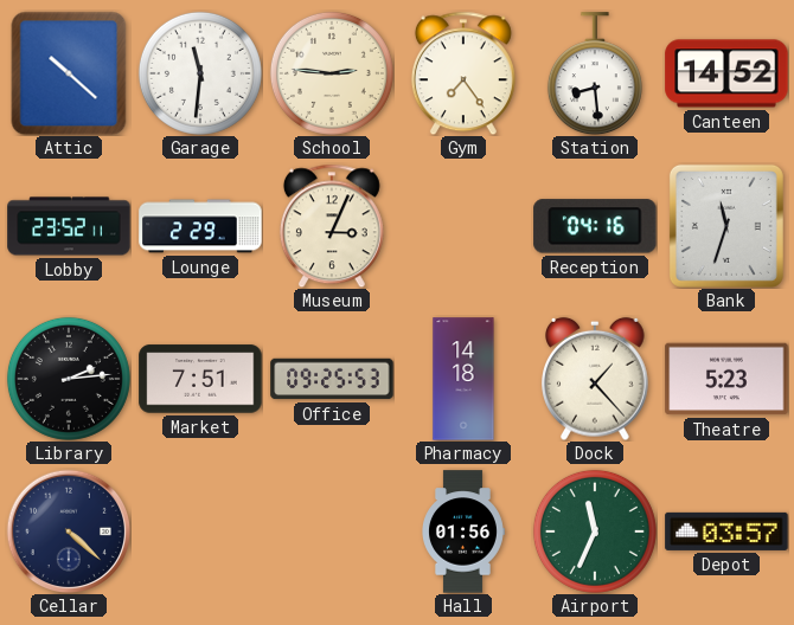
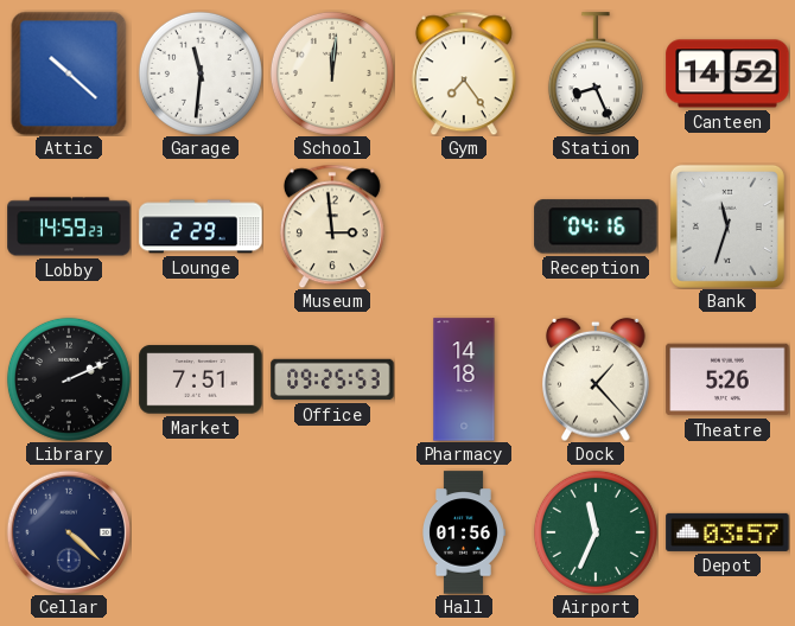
School: 2:46 -> 12:01 (332, 74)
Station: 8:29 -> 8:26 (596, 74)
Lobby: 23:52 -> 14:59 (69, 226)
Museum: 3:04 -> 2:59 (332, 226)
Library: 2:14 -> 2:11 (69, 379)
Theatre: 5:23 -> 5:26 (727, 379)
